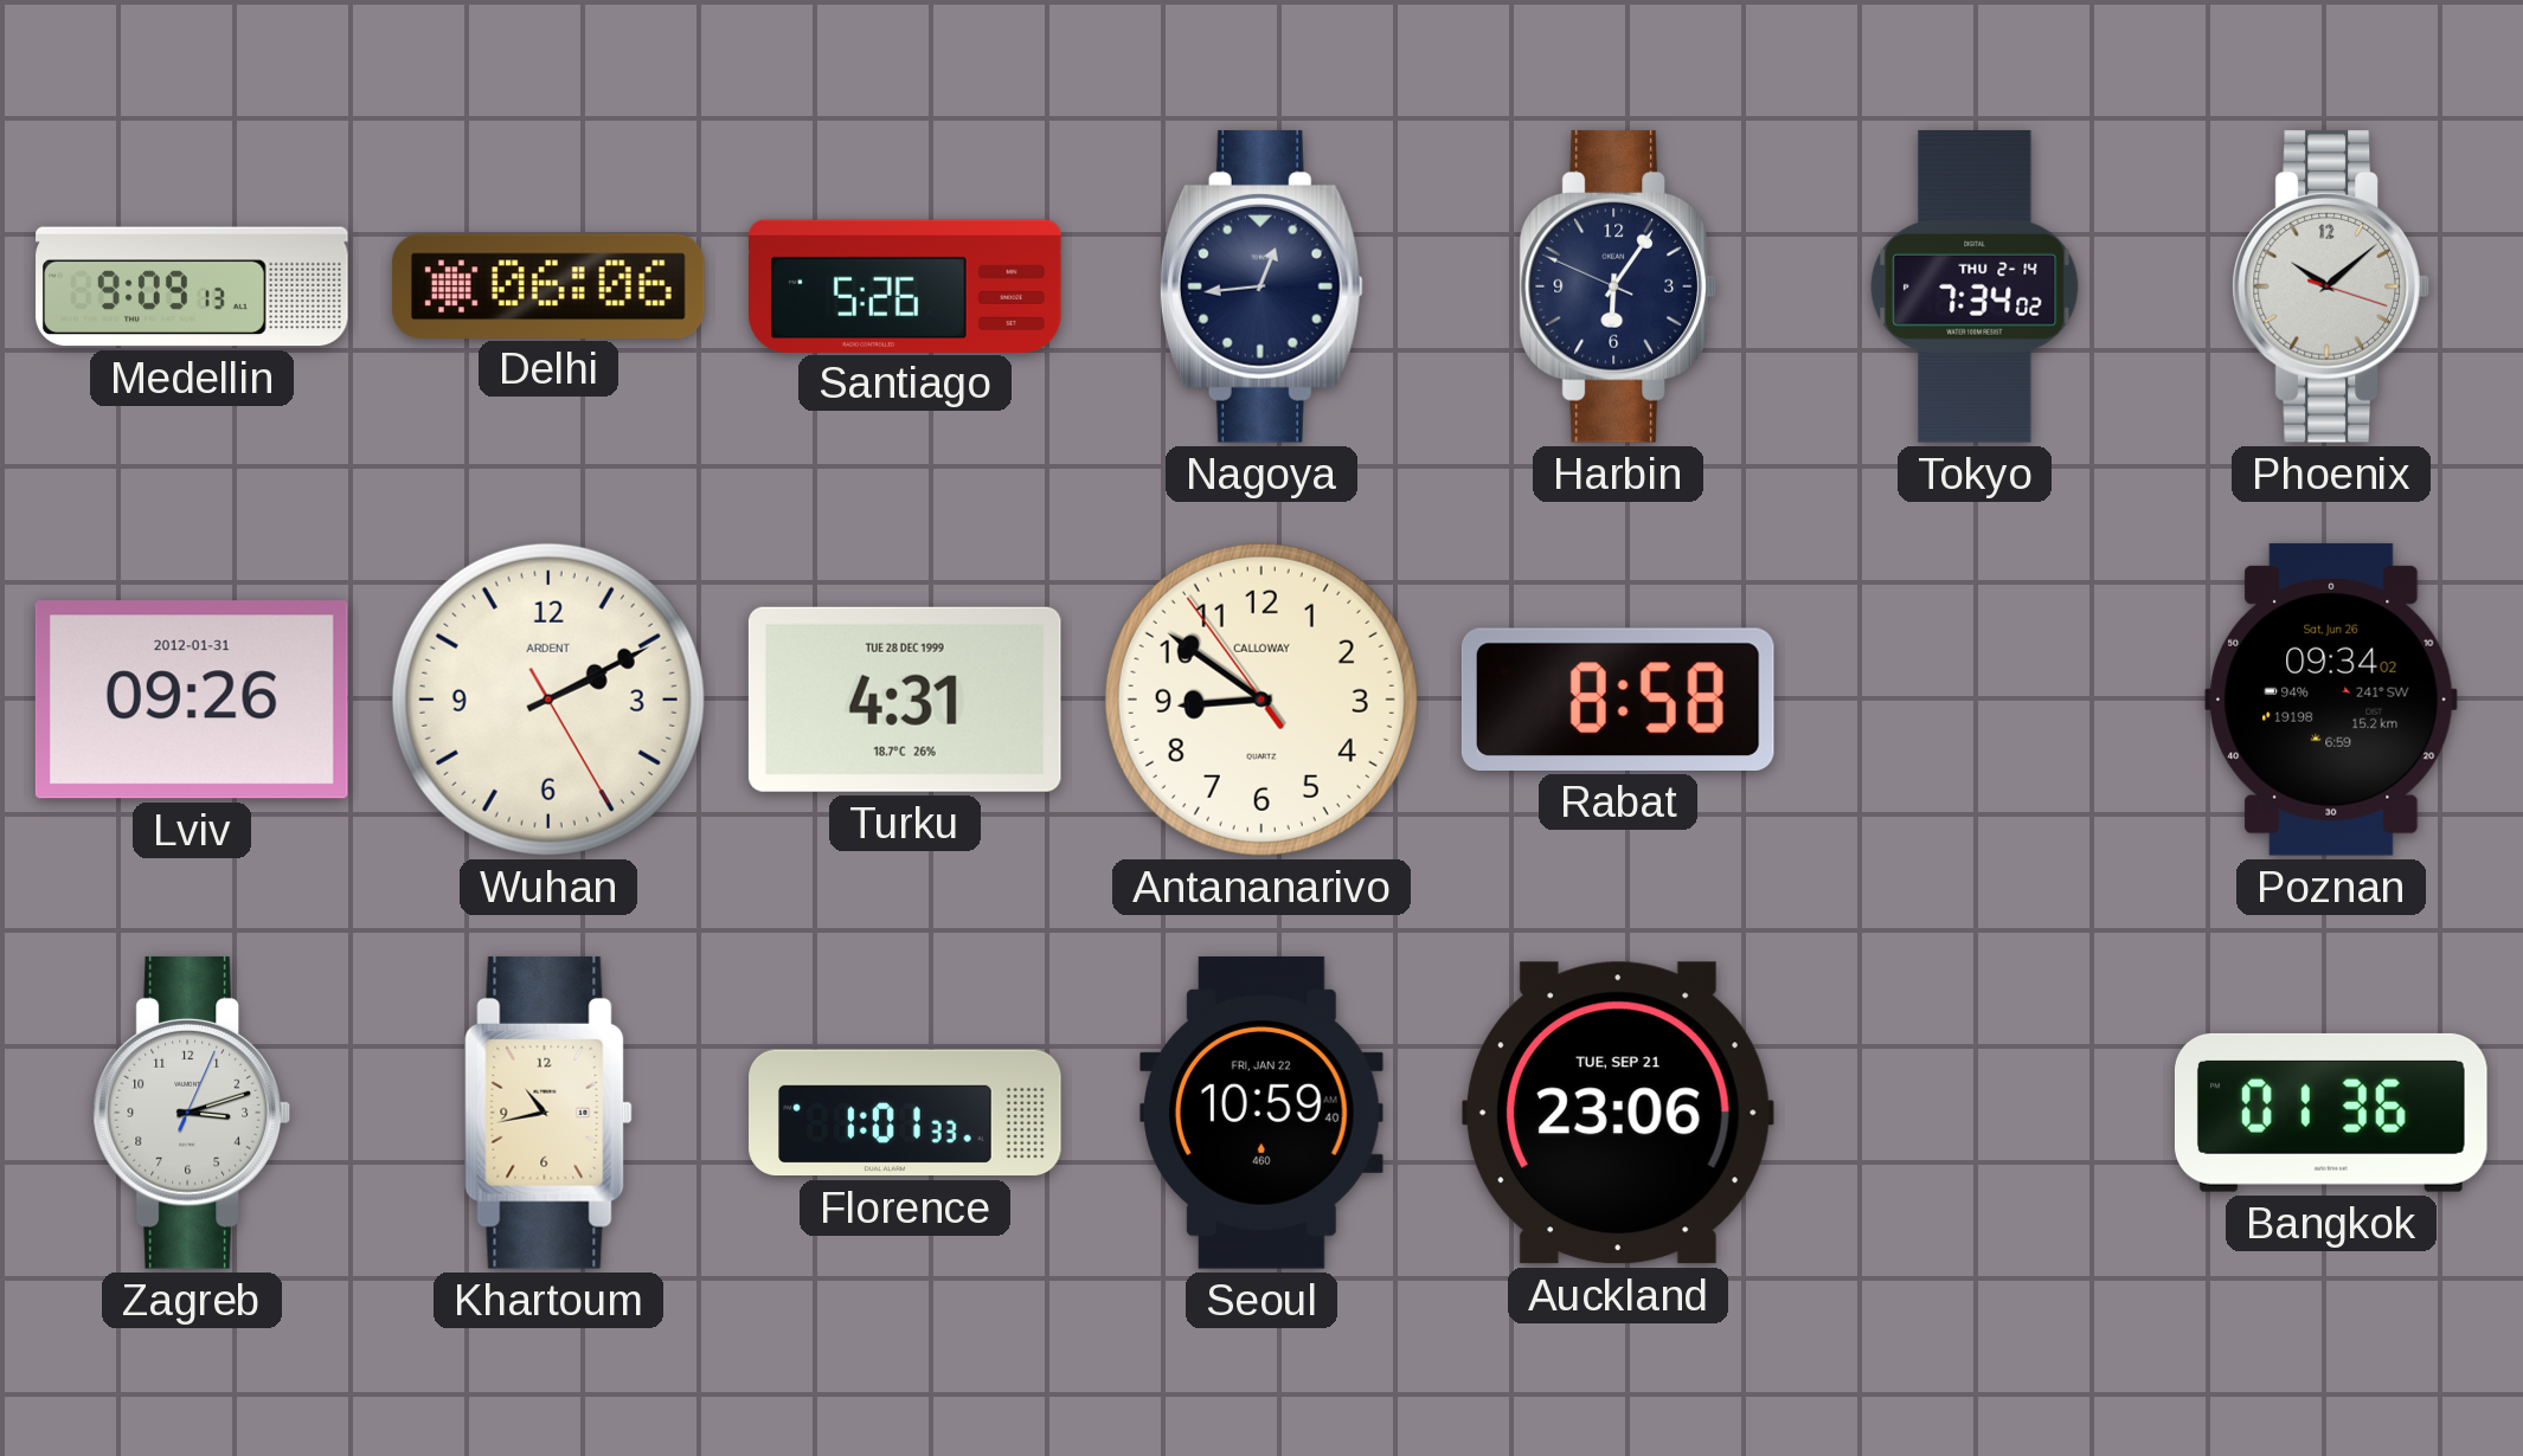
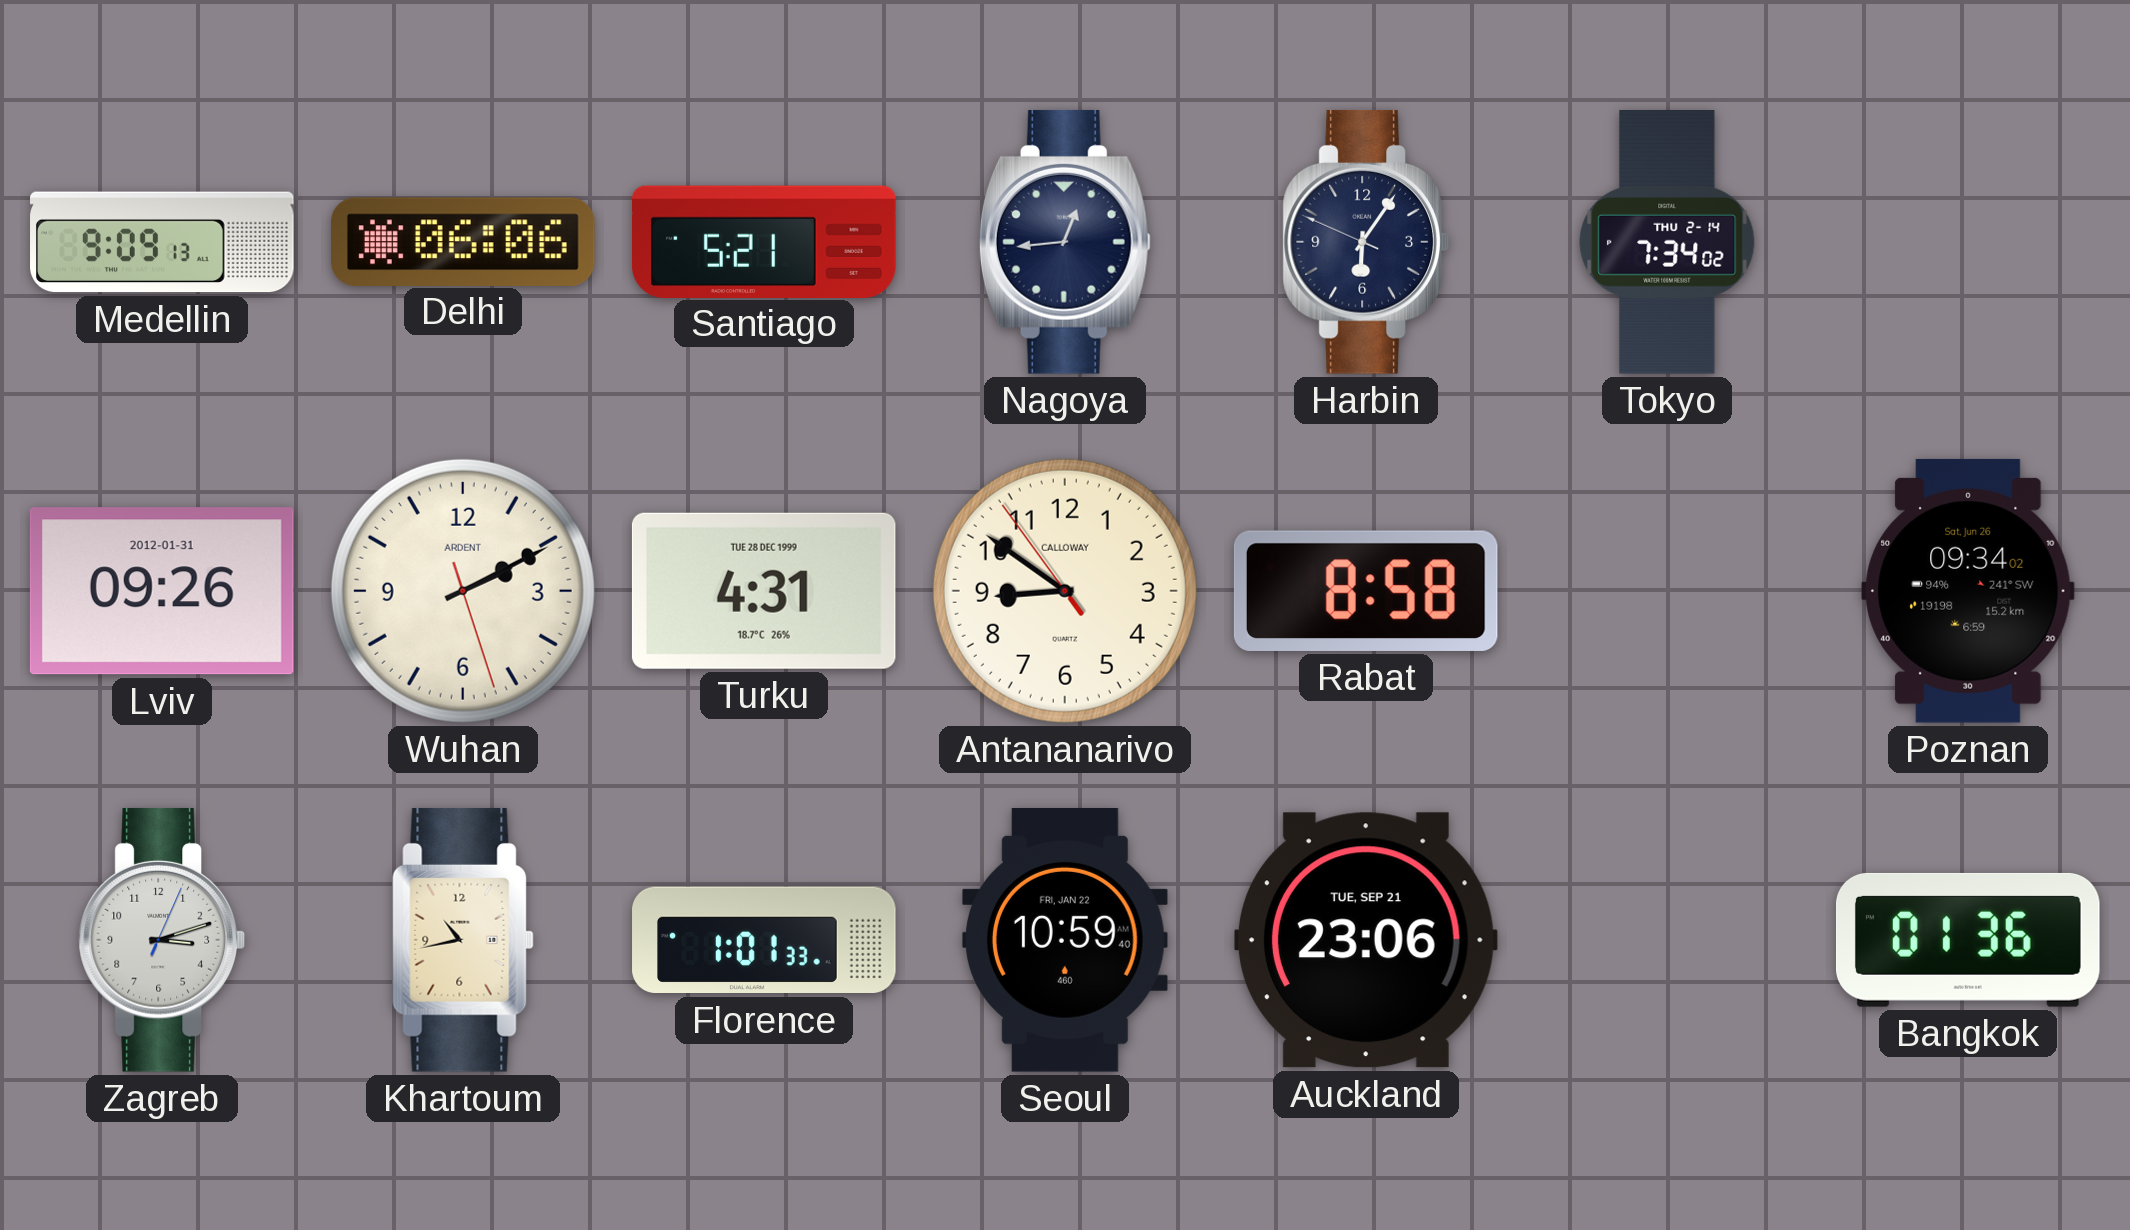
Santiago: 5:26 -> 5:21 (765, 241)
Phoenix: 10:08 -> none (2330, 286)
Wuhan: 2:10:25 -> 2:10:27 (463, 591)
